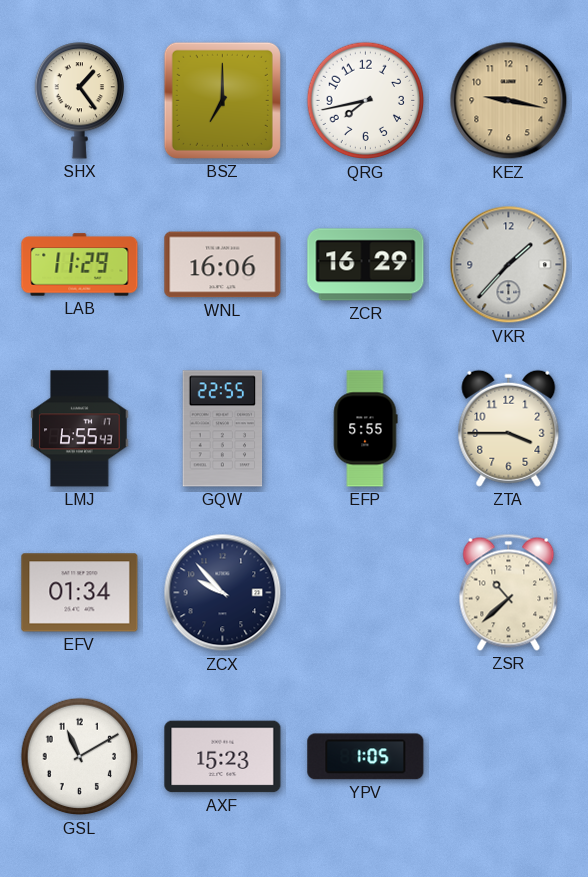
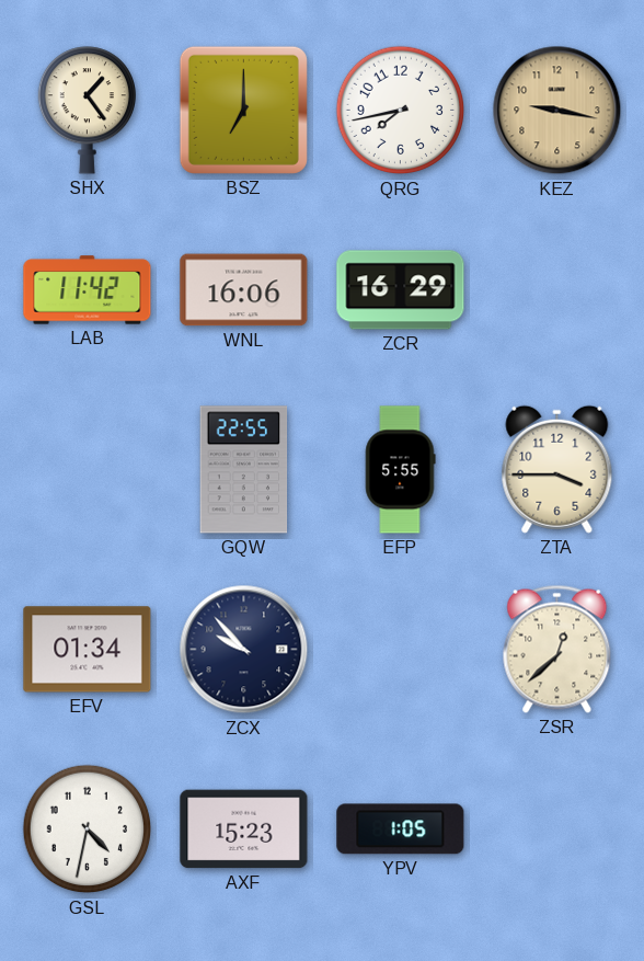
LAB: 11:29 -> 11:42 (88, 290)
VKR: 1:37 -> none (509, 265)
LMJ: 6:55 -> none (80, 429)
ZSR: 10:38 -> 12:38 (557, 649)
GSL: 11:10 -> 4:32 (88, 830)
